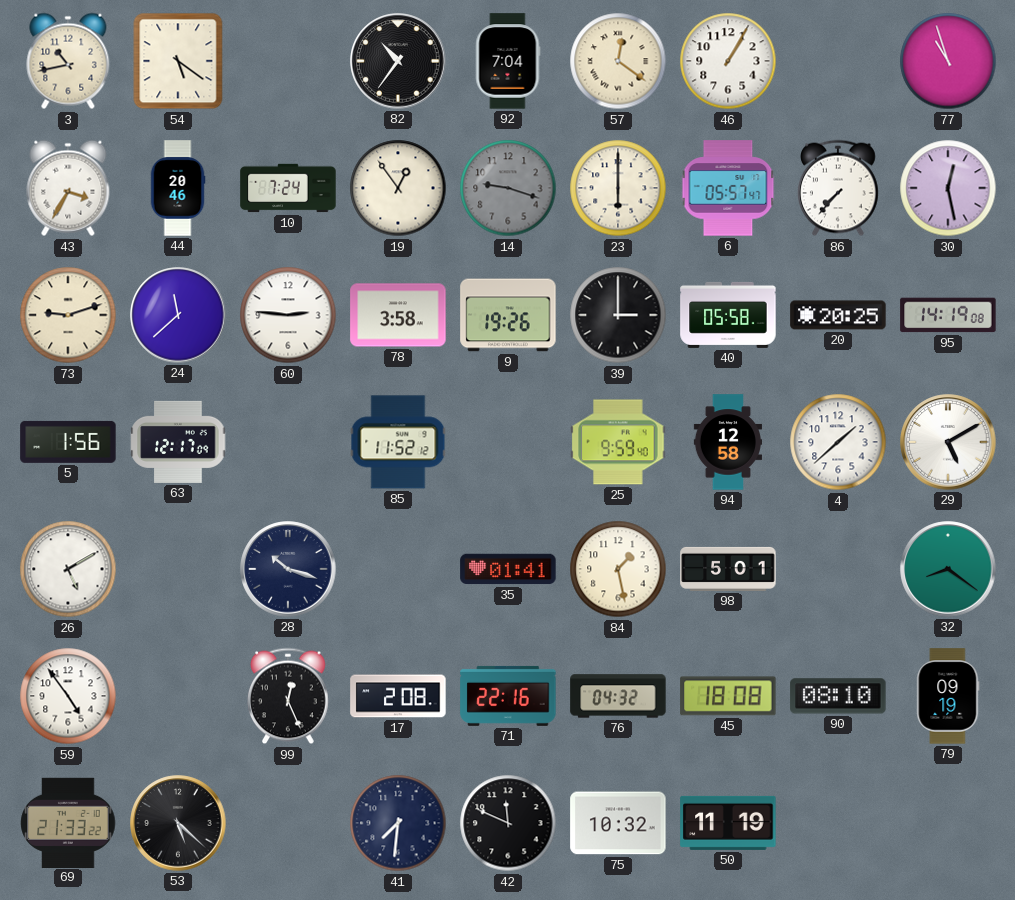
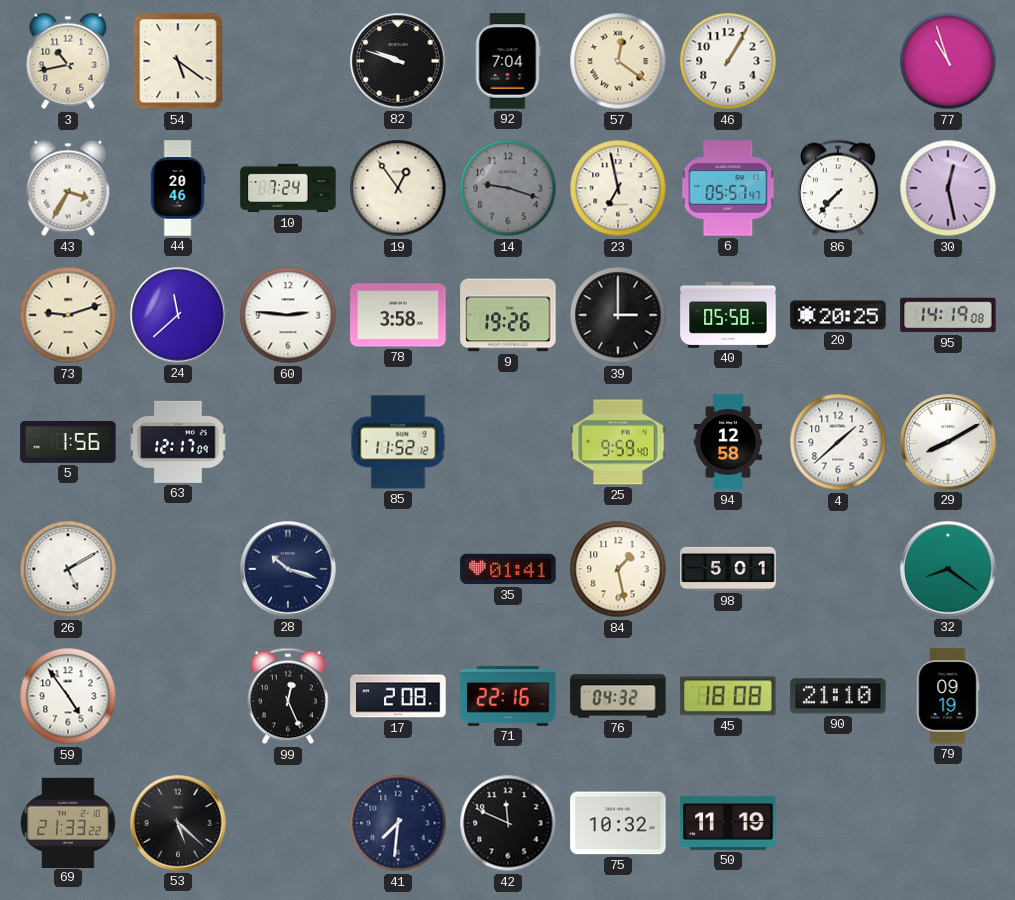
82: 10:36 -> 9:48 (398, 61)
23: 6:00 -> 6:58 (618, 188)
29: 5:10 -> 8:10 (948, 442)
90: 08:10 -> 21:10 (838, 696)
